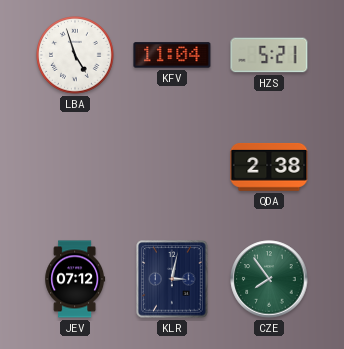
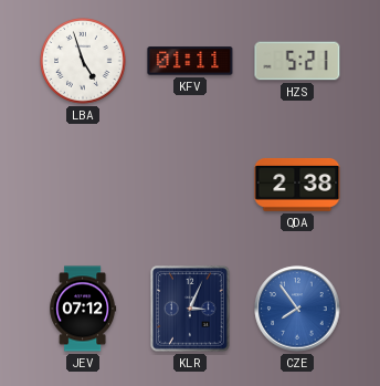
KFV: 11:04 -> 01:11 (190, 61)
KLR: 3:02 -> 3:04 (190, 309)
CZE dial: green -> blue (297, 309)
